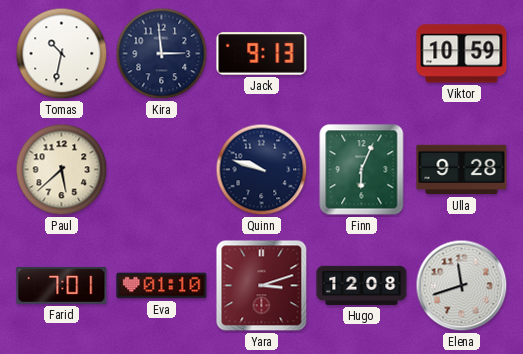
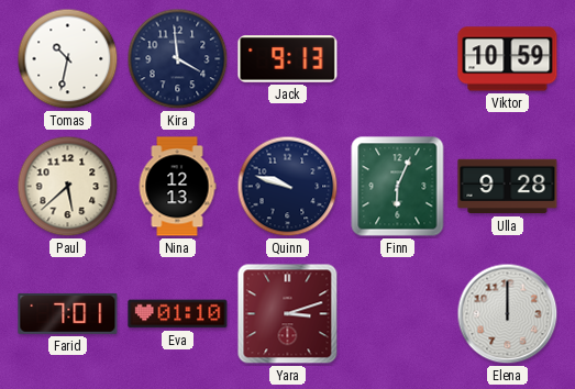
Kira: 2:59 -> 3:59 (178, 59)
Nina: none -> 12:13 (177, 187)
Hugo: 12:08 -> none (362, 285)
Elena: 11:42 -> 12:00 (508, 314)
